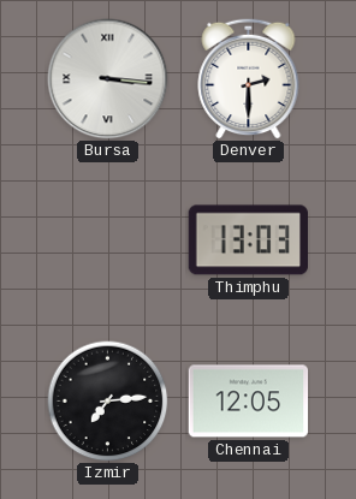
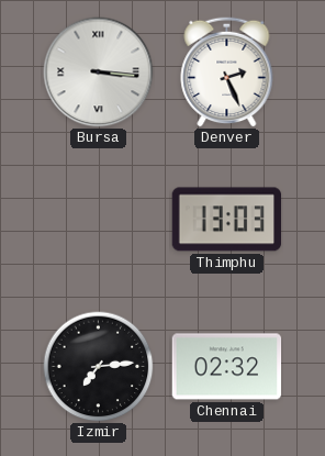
Denver: 2:30 -> 2:26 (227, 71)
Chennai: 12:05 -> 02:32 (227, 367)
